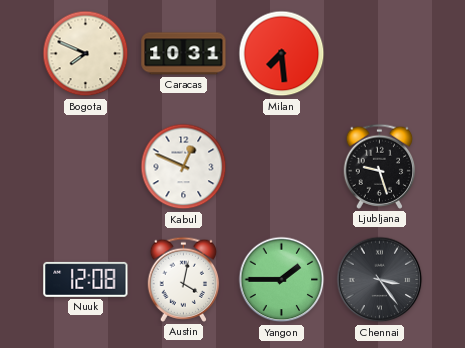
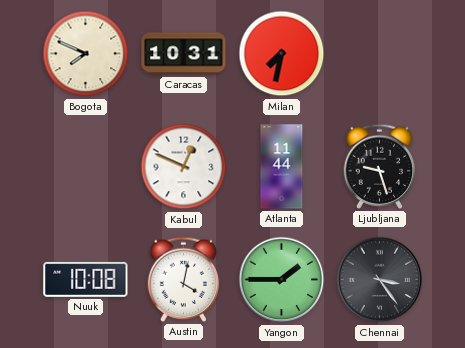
Milan: 7:29 -> 7:32 (282, 54)
Atlanta: none -> 11:44 (282, 167)
Nuuk: 12:08 -> 10:08 (86, 279)
